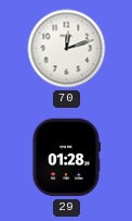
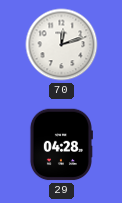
29: 01:28 -> 04:28 (61, 145)
